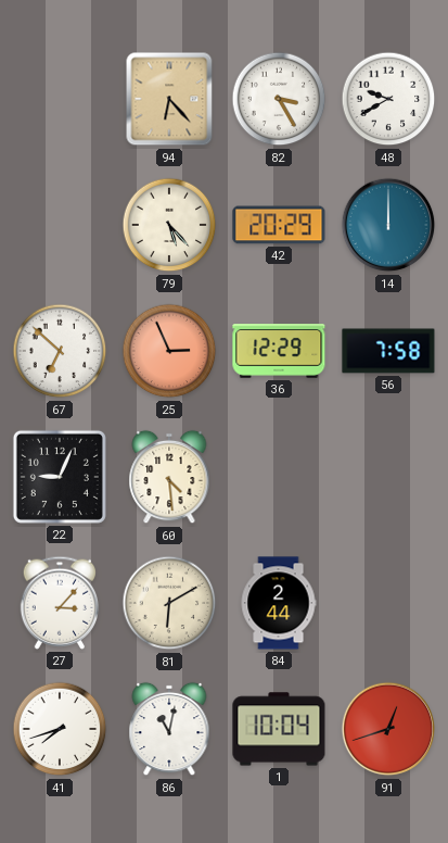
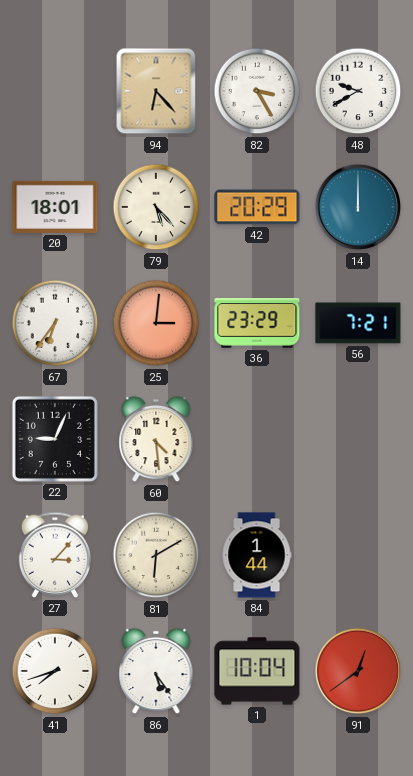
20: none -> 18:01 (55, 207)
67: 6:52 -> 6:36 (55, 323)
25: 2:56 -> 3:01 (156, 323)
36: 12:29 -> 23:29 (257, 324)
56: 7:58 -> 7:21 (358, 323)
84: 2:44 -> 1:44 (257, 555)
86: 11:02 -> 5:24 (156, 671)
91: 12:42 -> 12:39 (358, 671)
